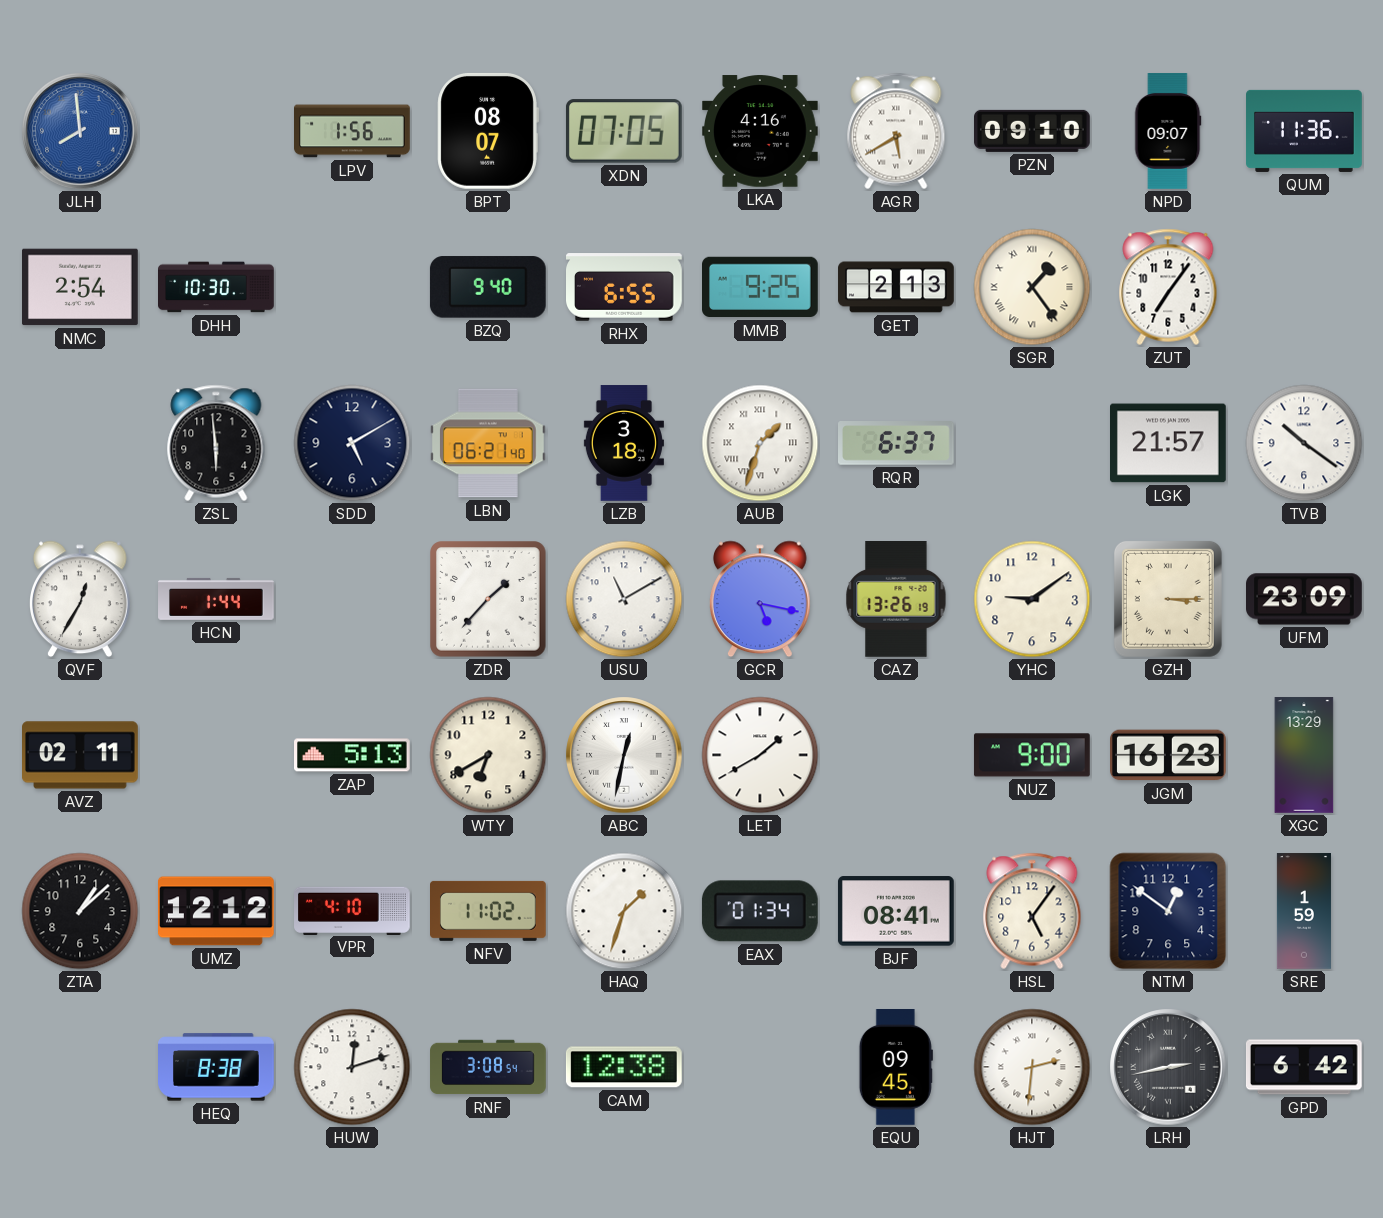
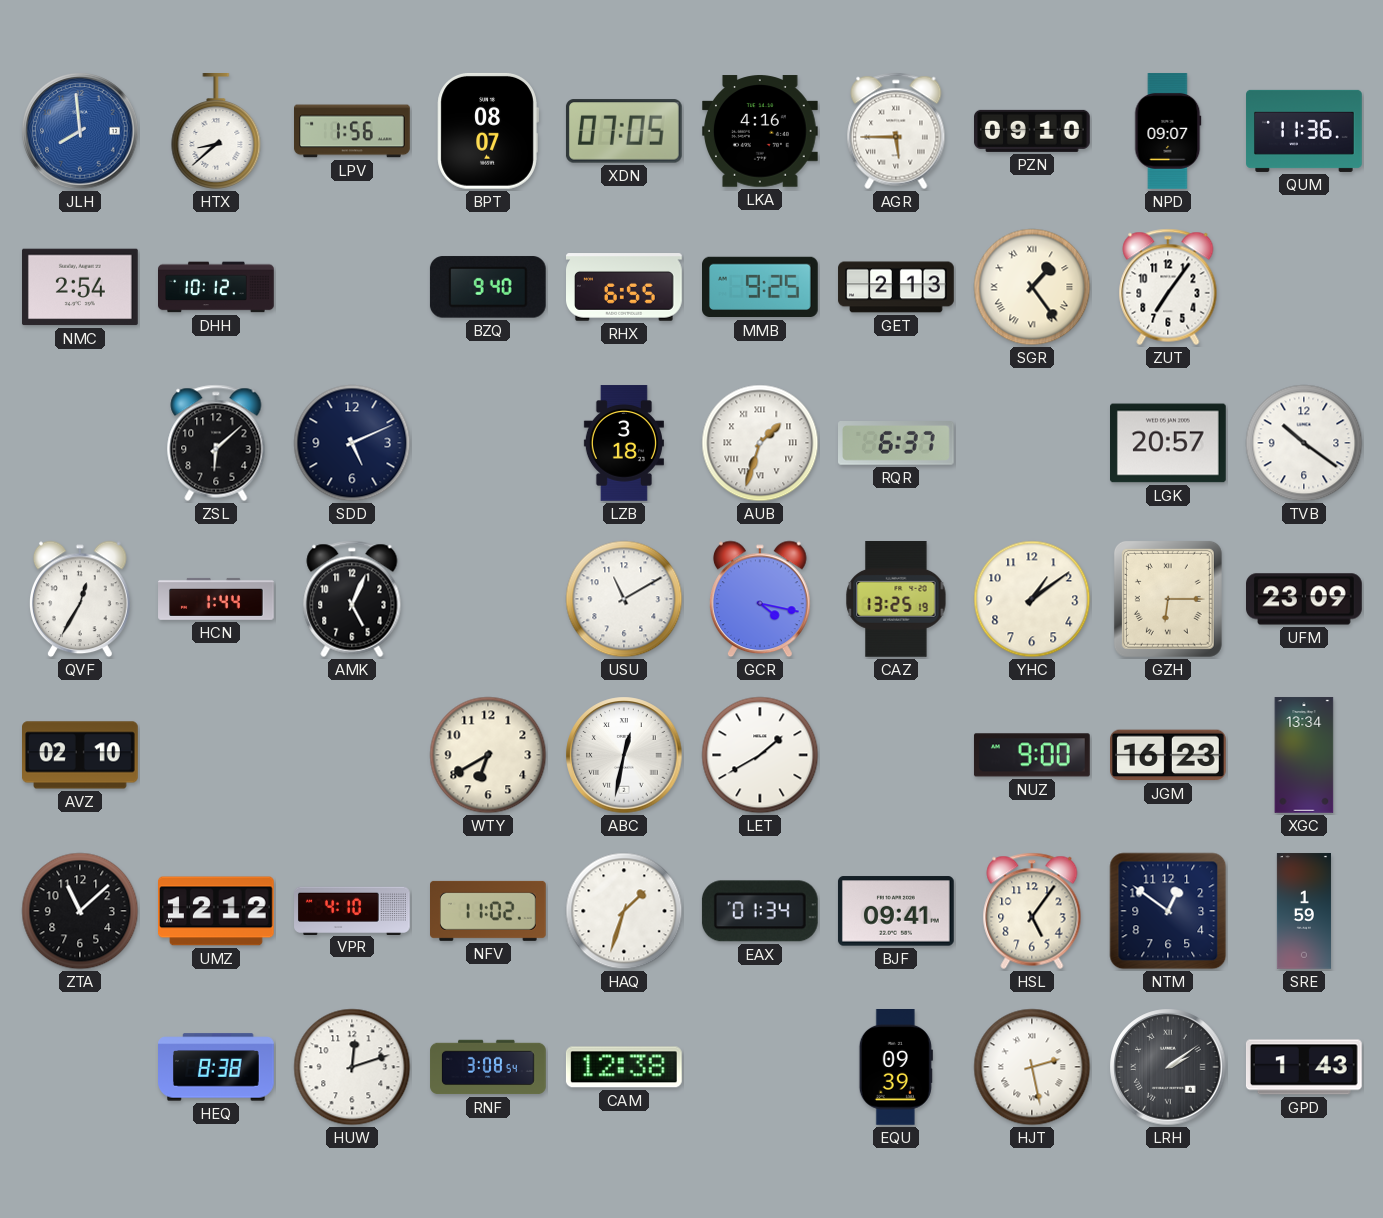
HTX: none -> 8:38 (216, 132)
AGR: 5:40 -> 5:45 (896, 131)
DHH: 10:30 -> 10:12 (216, 287)
ZSL: 5:59 -> 6:08 (216, 443)
SDD: 5:10 -> 5:11 (352, 443)
LBN: 06:21 -> none (489, 443)
LGK: 21:57 -> 20:57 (1169, 443)
AMK: none -> 5:04 (352, 599)
ZDR: 1:37 -> none (488, 599)
GCR: 5:17 -> 4:17 (761, 599)
CAZ: 13:26 -> 13:25 (896, 600)
YHC: 9:09 -> 1:09 (1032, 599)
GZH: 3:15 -> 6:15 (1168, 599)
AVZ: 02:11 -> 02:10 (81, 755)
ZAP: 5:13 -> none (353, 755)
XGC: 13:29 -> 13:34 (1304, 755)
ZTA: 1:08 -> 11:08 (80, 911)
BJF: 08:41 -> 09:41 (896, 911)
EQU: 09:45 -> 09:39 (896, 1067)
HJT: 2:31 -> 2:28 (1032, 1067)
LRH: 2:43 -> 2:09 (1168, 1067)
GPD: 6:42 -> 1:43 (1304, 1067)
